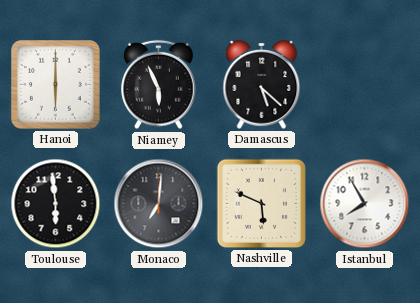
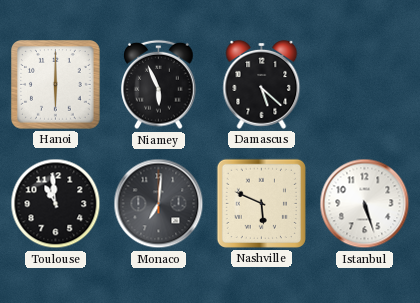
Toulouse: 5:59 -> 10:59 (56, 204)
Istanbul: 7:55 -> 5:27 (365, 204)
